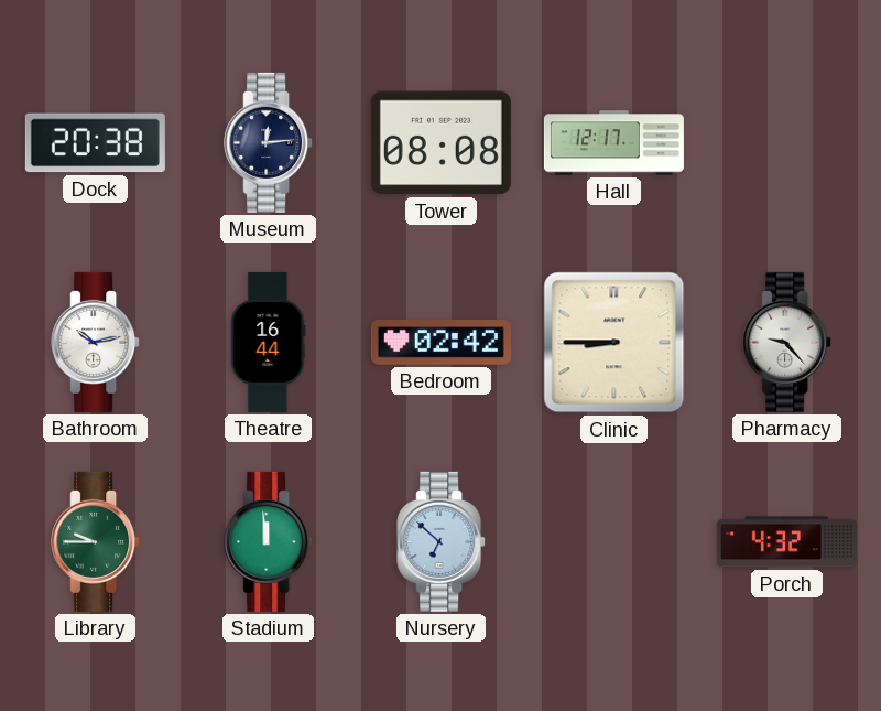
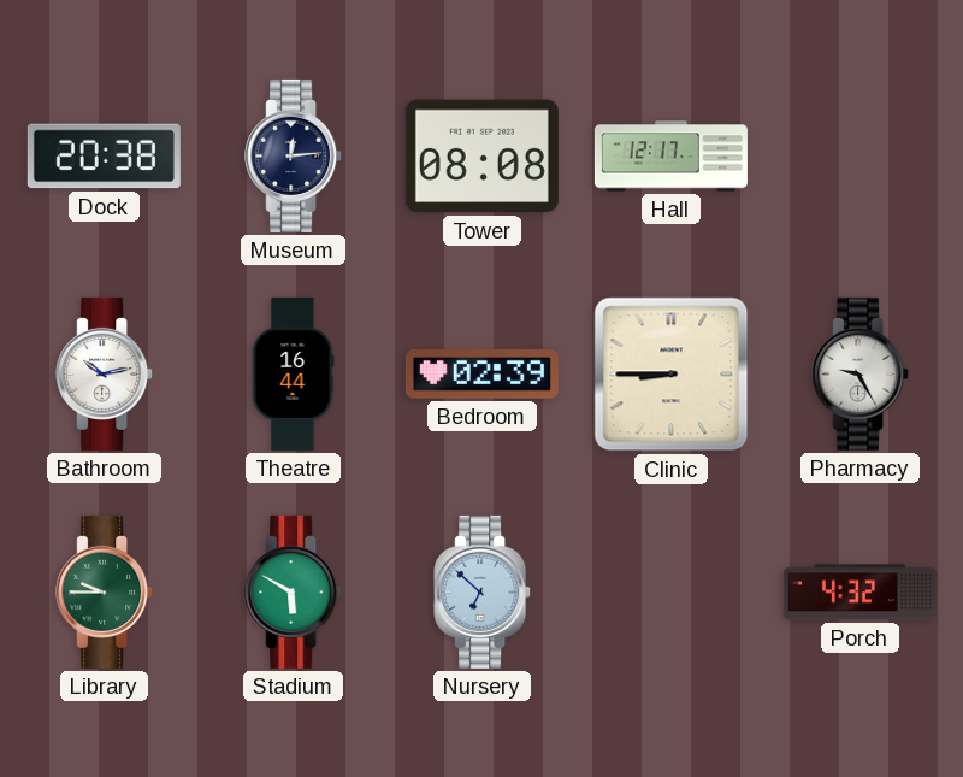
Bedroom: 02:42 -> 02:39 (482, 375)
Pharmacy: 9:23 -> 9:25 (861, 373)
Stadium: 11:59 -> 5:50 (294, 591)
